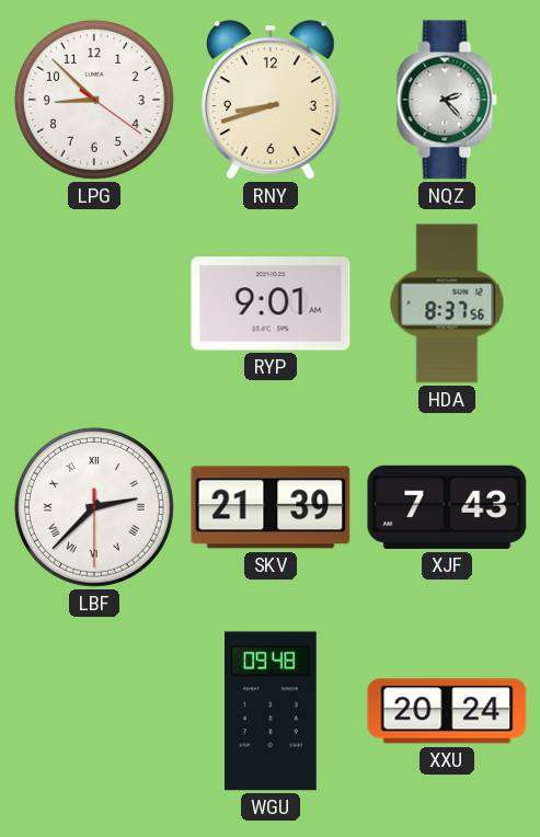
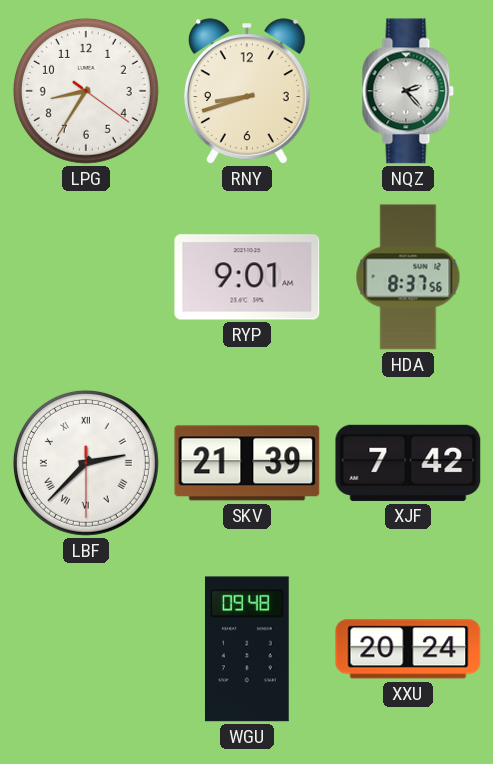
LPG: 8:52 -> 8:35 (86, 91)
XJF: 7:43 -> 7:42 (408, 463)
